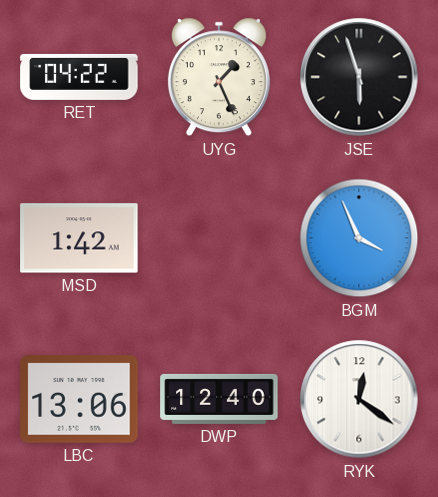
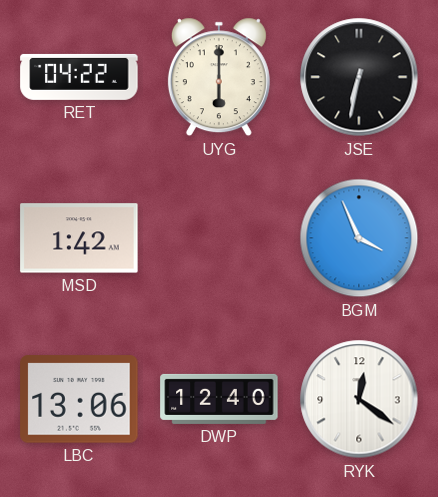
UYG: 1:26 -> 6:00 (219, 77)
JSE: 5:57 -> 6:32 (359, 77)
